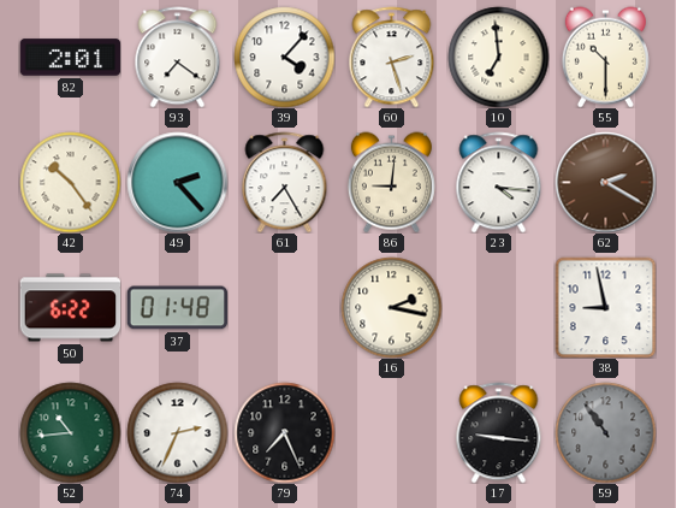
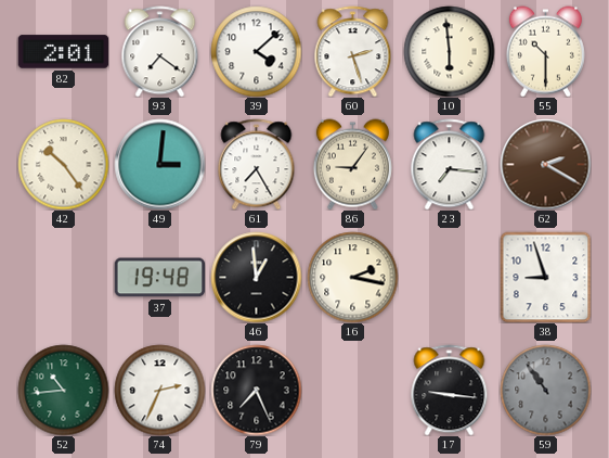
39: 4:07 -> 4:08 (256, 51)
10: 6:59 -> 5:59 (449, 51)
49: 2:23 -> 3:01 (159, 164)
86: 9:01 -> 9:06 (352, 164)
23: 4:16 -> 7:16 (450, 164)
50: 6:22 -> none (70, 308)
37: 01:48 -> 19:48 (159, 278)
46: none -> 12:59 (256, 277)
38: 8:58 -> 8:57 (545, 277)
